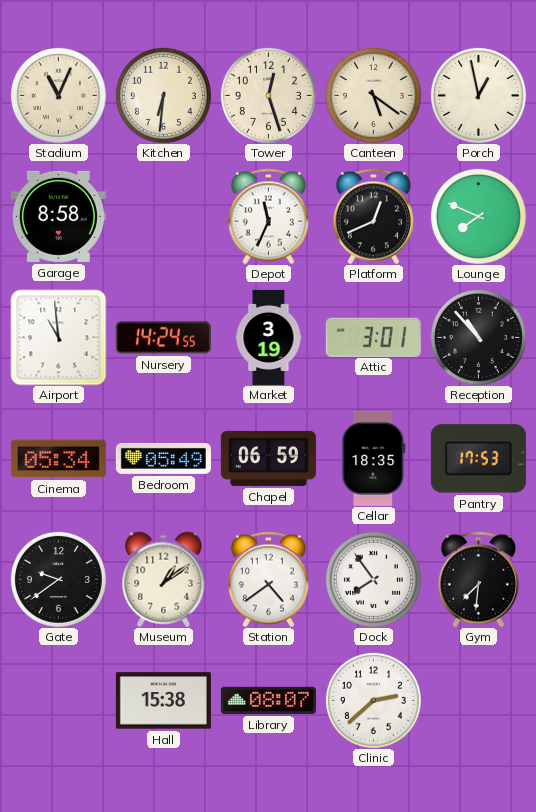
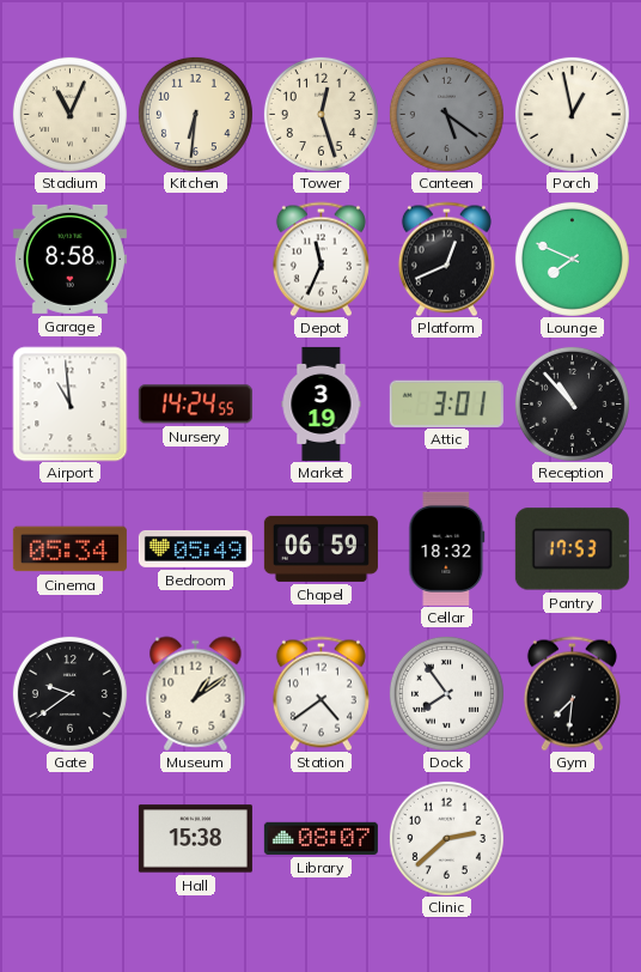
Canteen dial: cream -> grey (446, 114)
Cellar: 18:35 -> 18:32 (447, 548)
